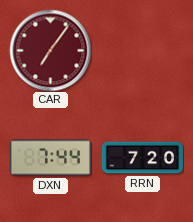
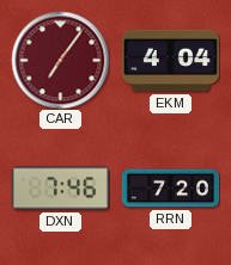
EKM: none -> 4:04 (170, 61)
DXN: 7:44 -> 7:46 (60, 189)
